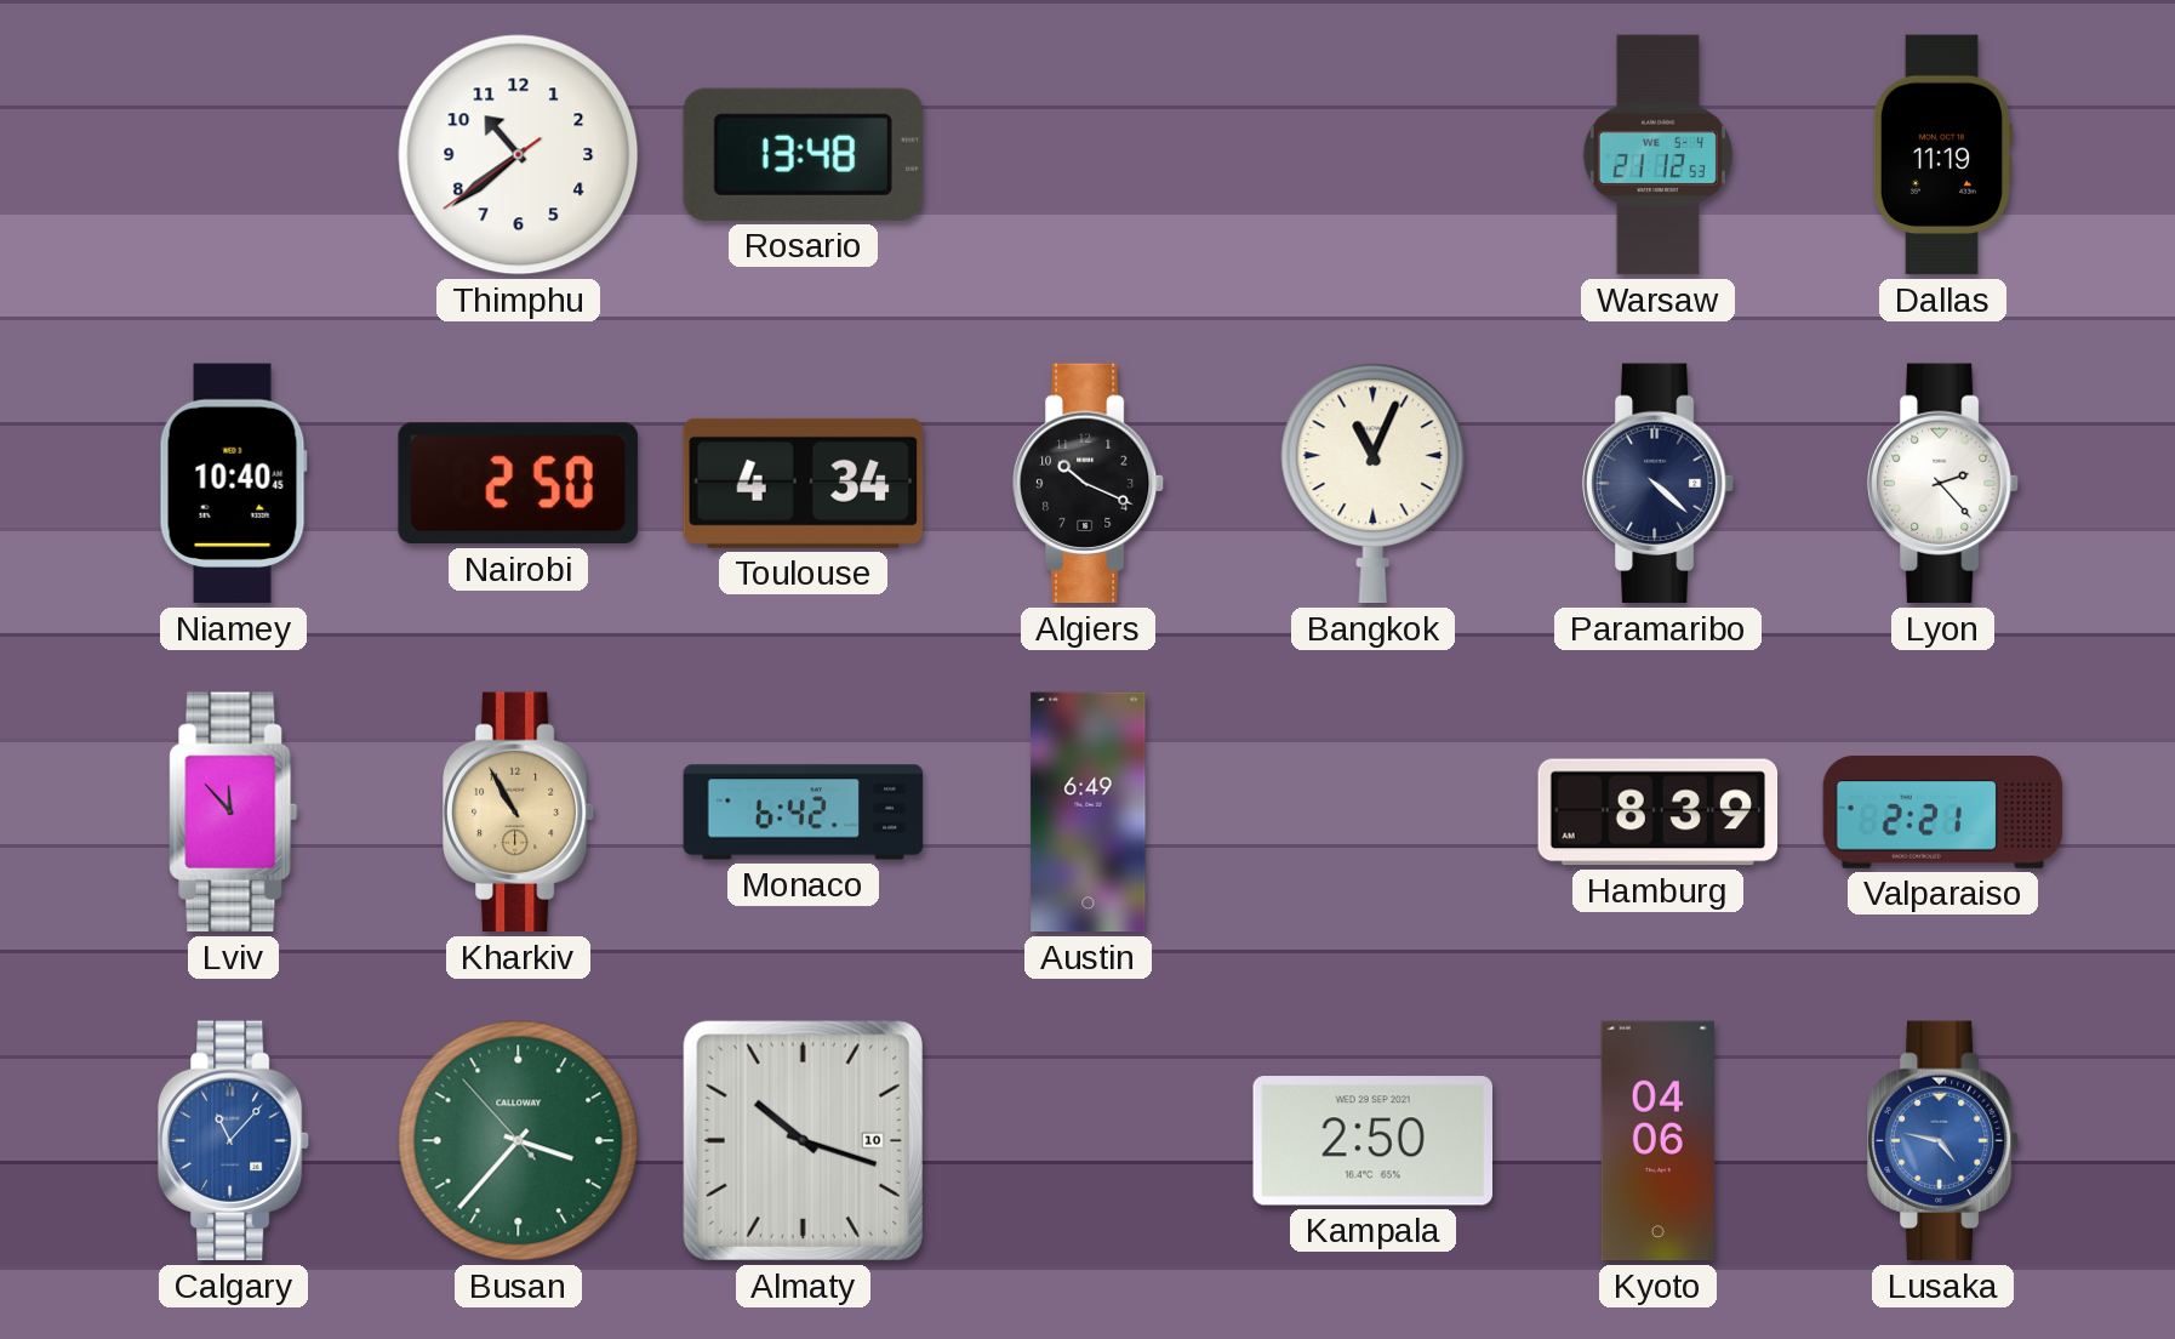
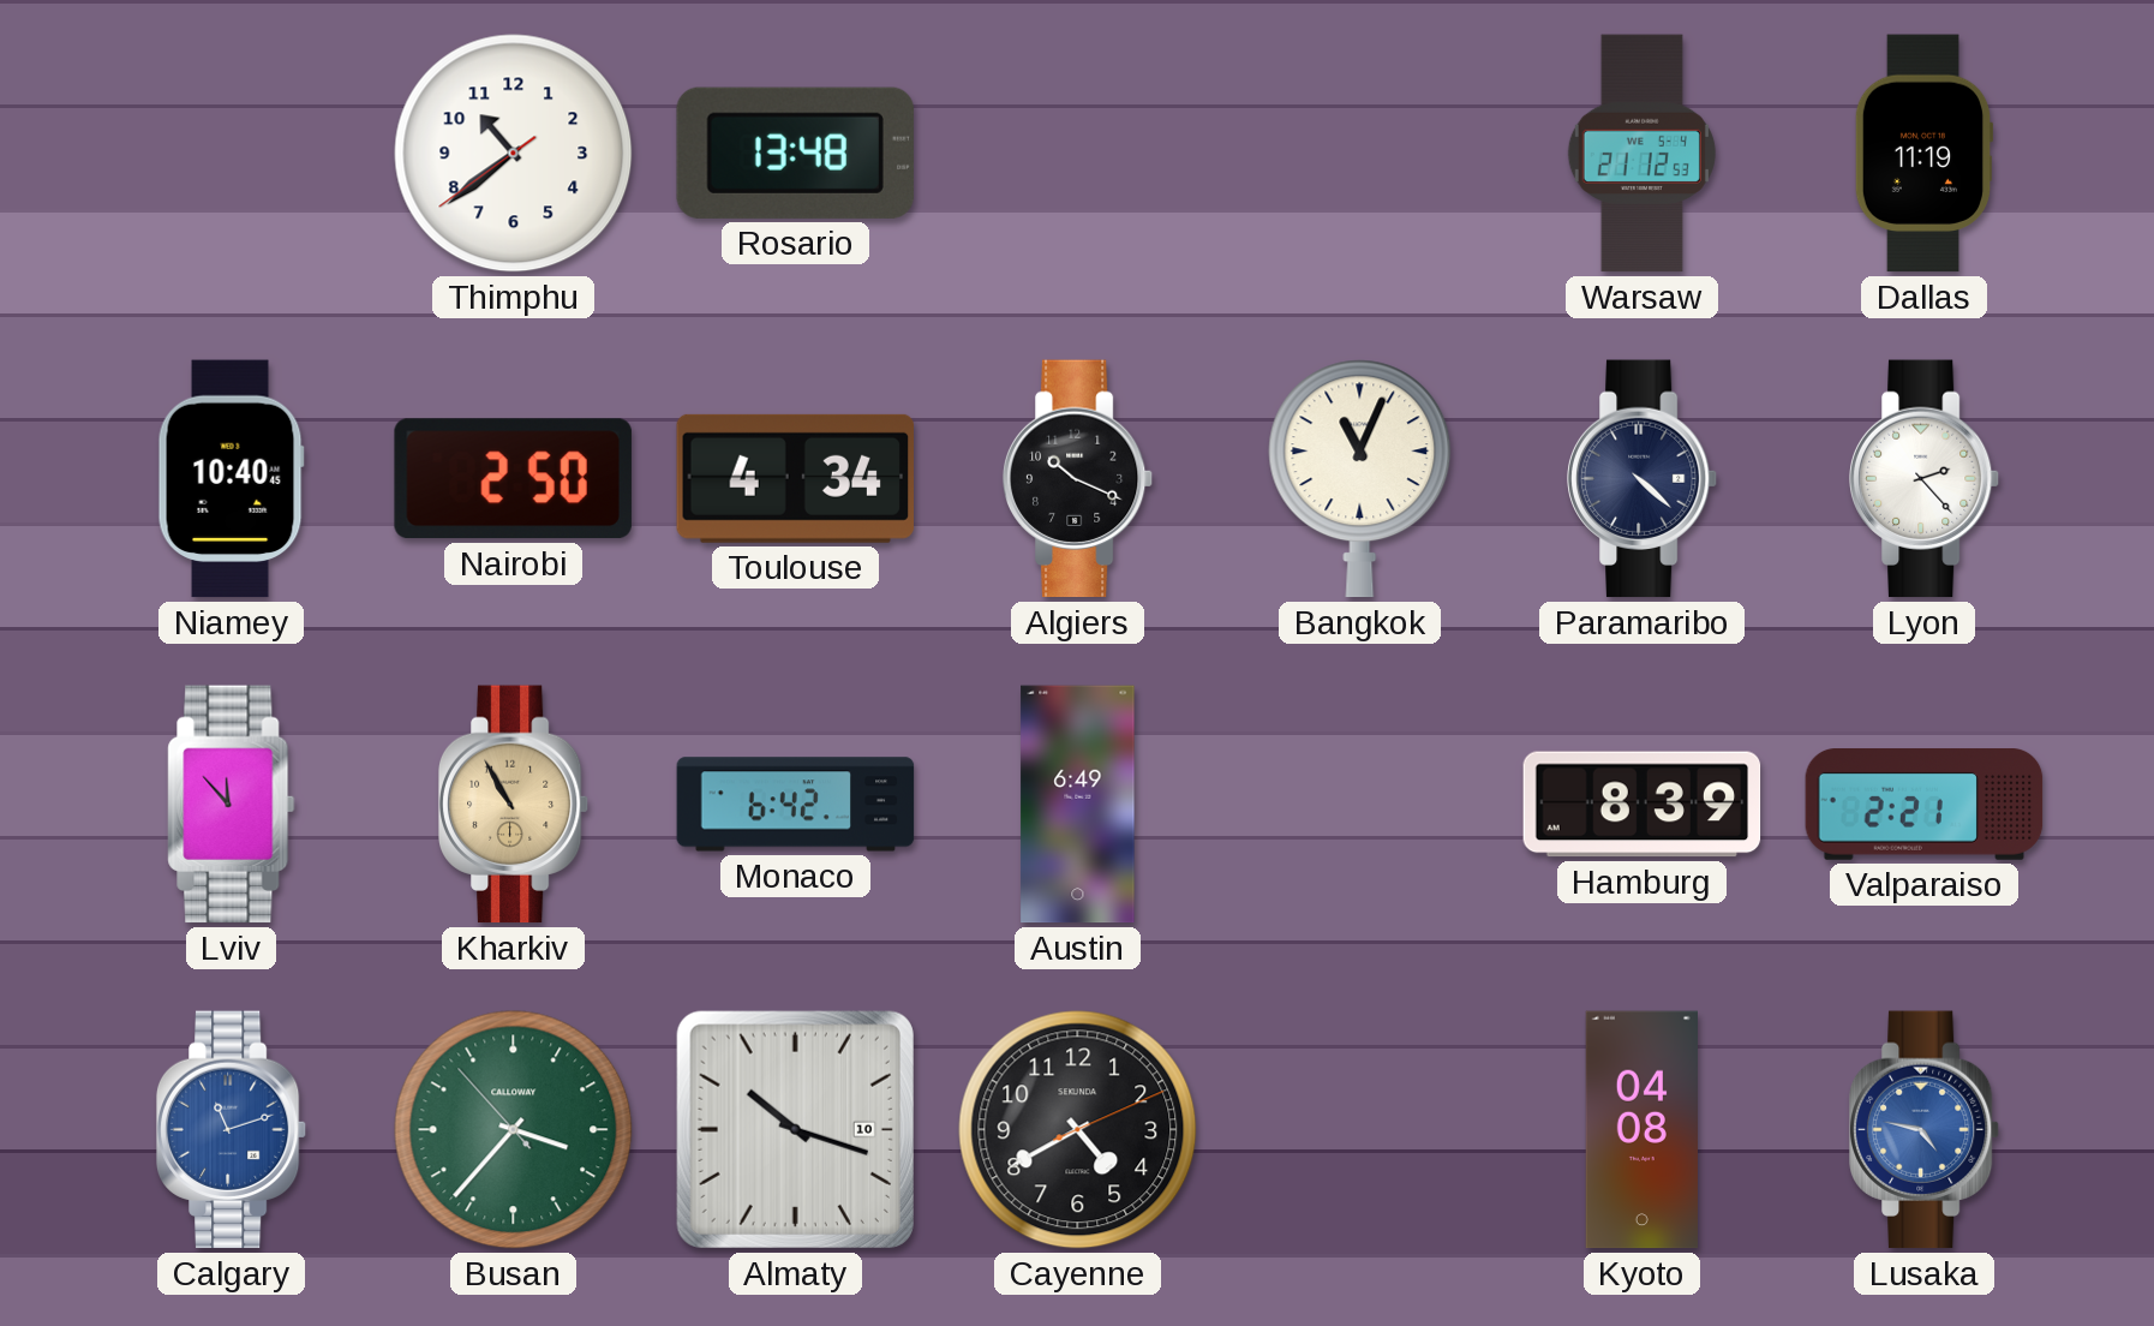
Calgary: 11:07 -> 11:12 (232, 1130)
Cayenne: none -> 4:40 (1078, 1130)
Kampala: 2:50 -> none (1372, 1141)
Kyoto: 04:06 -> 04:08 (1641, 1130)
